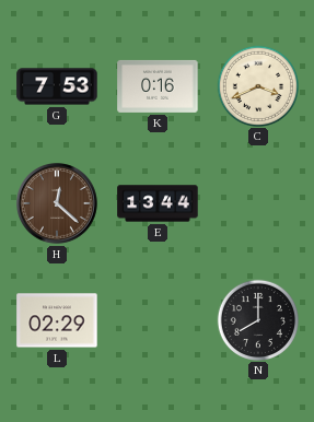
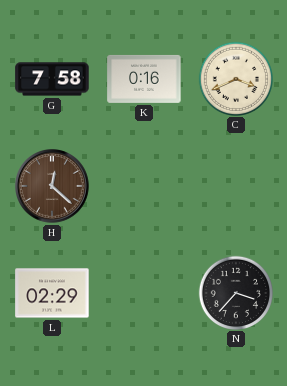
G: 7:53 -> 7:58 (52, 79)
E: 13:44 -> none (158, 203)
N: 8:00 -> 3:37 (235, 292)
